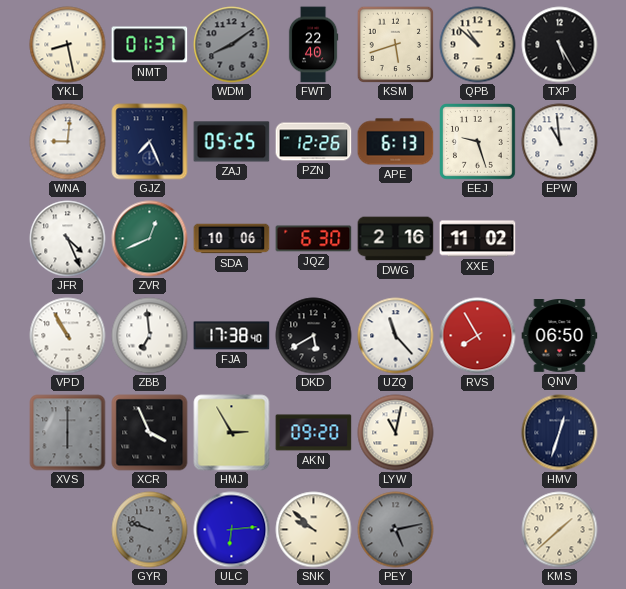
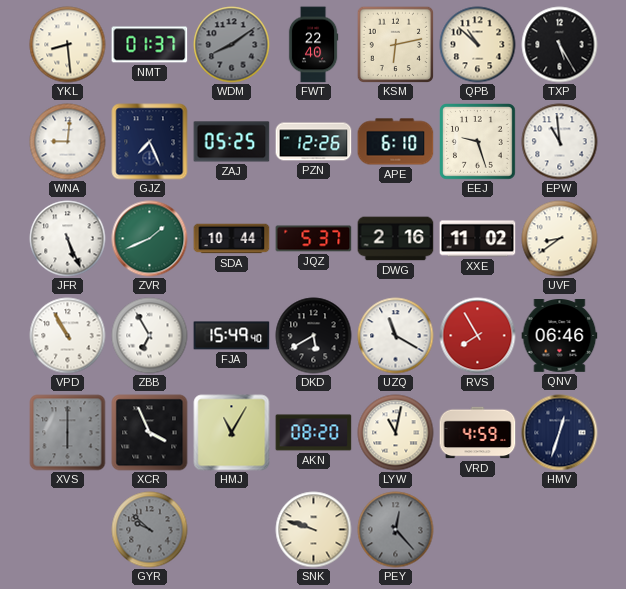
YKL: 8:28 -> 8:29 (68, 45)
KSM: 5:42 -> 6:13 (395, 44)
APE: 6:13 -> 6:10 (396, 142)
JFR: 4:26 -> 5:26 (68, 239)
ZVR: 12:41 -> 1:41 (150, 239)
SDA: 10:06 -> 10:44 (232, 239)
JQZ: 6:30 -> 5:37 (314, 239)
UVF: none -> 8:39 (560, 239)
ZBB: 6:59 -> 6:55 (150, 336)
FJA: 17:38 -> 15:49 (232, 336)
UZQ: 11:23 -> 11:20 (396, 336)
QNV: 06:50 -> 06:46 (560, 336)
HMJ: 2:55 -> 11:05 (232, 433)
AKN: 09:20 -> 08:20 (314, 433)
VRD: none -> 4:59 (478, 433)
GYR: 9:48 -> 9:52 (150, 530)
ULC: 6:14 -> none (232, 530)
SNK: 9:52 -> 9:48 (314, 530)
PEY: 5:13 -> 12:23 (396, 530)
KMS: 1:38 -> none (560, 530)
